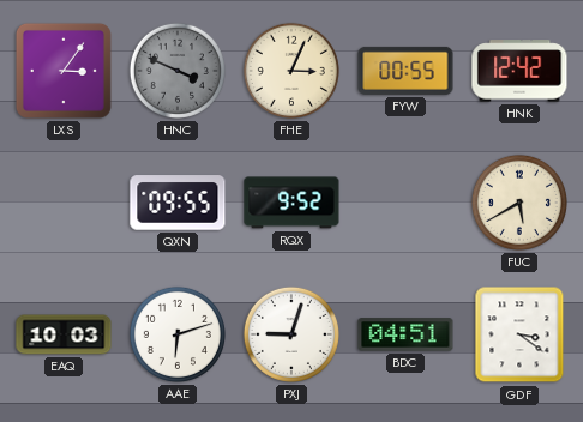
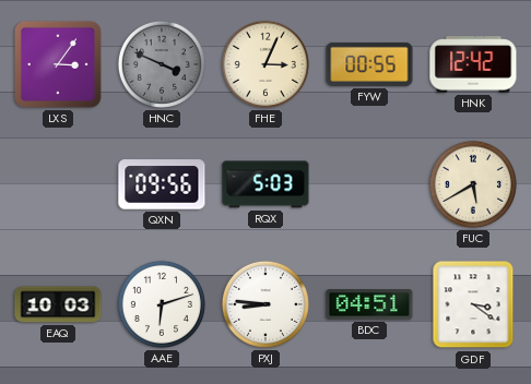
QXN: 09:55 -> 09:56 (162, 184)
RQX: 9:52 -> 5:03 (265, 184)
PXJ: 9:03 -> 8:46 (265, 304)
